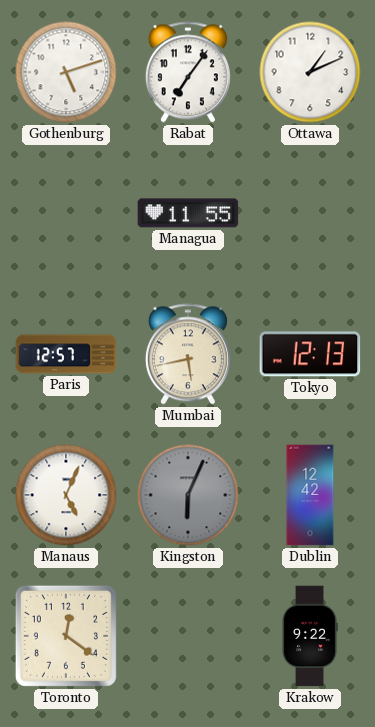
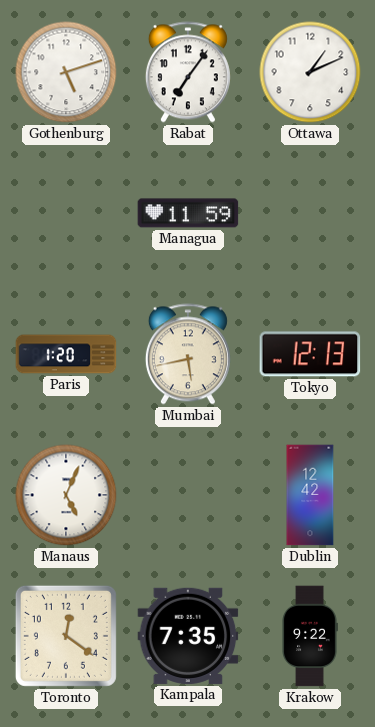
Managua: 11:55 -> 11:59 (188, 213)
Paris: 12:57 -> 1:20 (66, 354)
Kingston: 6:04 -> none (188, 495)
Kampala: none -> 7:35 (188, 636)
